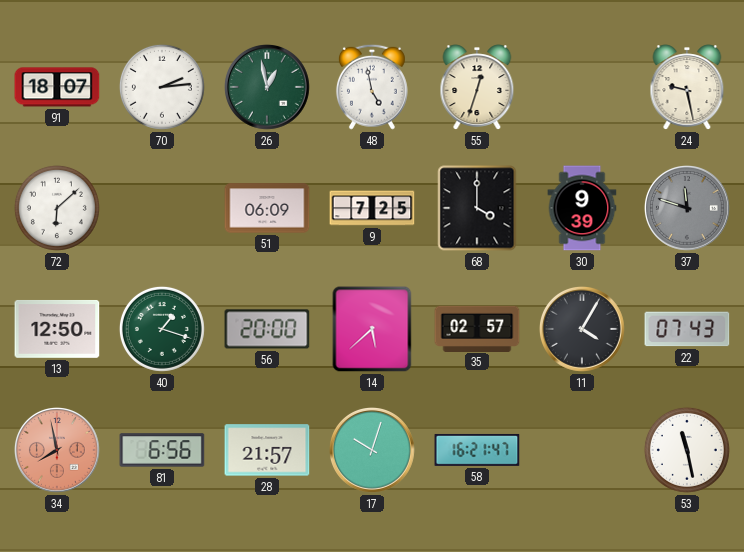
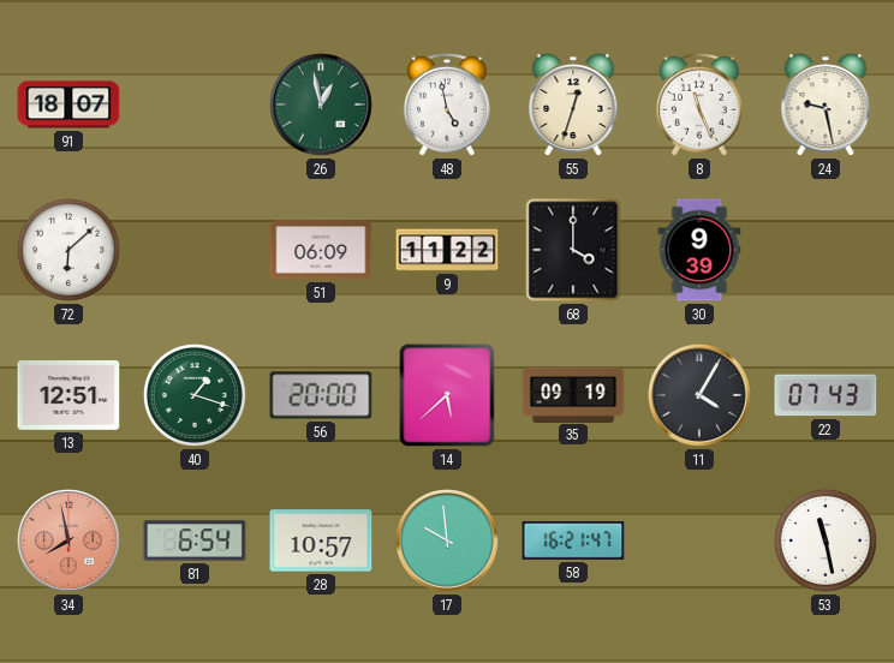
70: 2:14 -> none (162, 87)
8: none -> 11:26 (699, 104)
9: 7:25 -> 11:22 (447, 250)
37: 11:48 -> none (688, 209)
13: 12:50 -> 12:51 (68, 395)
35: 02:57 -> 09:19 (573, 394)
81: 6:56 -> 6:54 (195, 540)
28: 21:57 -> 10:57 (321, 540)
17: 10:03 -> 9:59 (448, 542)
